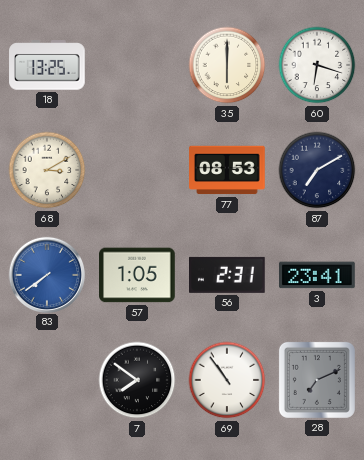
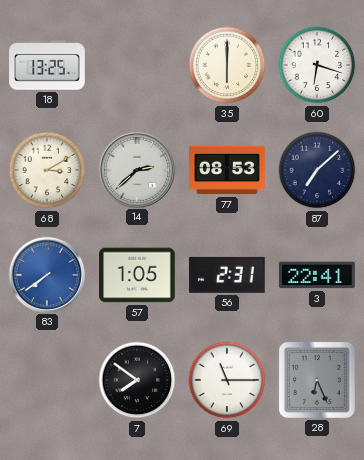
14: none -> 2:38 (136, 169)
87: 7:10 -> 7:08 (317, 170)
3: 23:41 -> 22:41 (318, 275)
69: 10:54 -> 11:15 (227, 380)
28: 7:11 -> 6:26 (317, 380)
